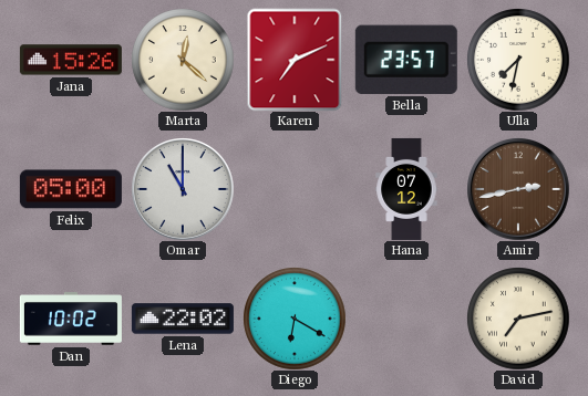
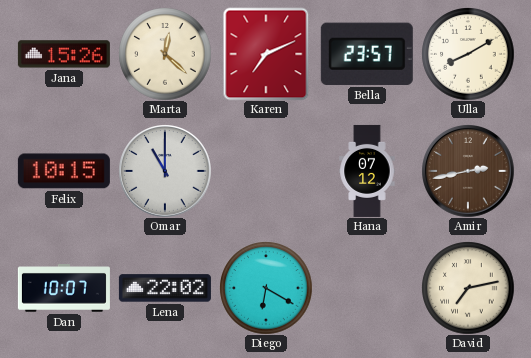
Ulla: 7:32 -> 8:10 (468, 54)
Felix: 05:00 -> 10:15 (64, 171)
Dan: 10:02 -> 10:07 (64, 289)
